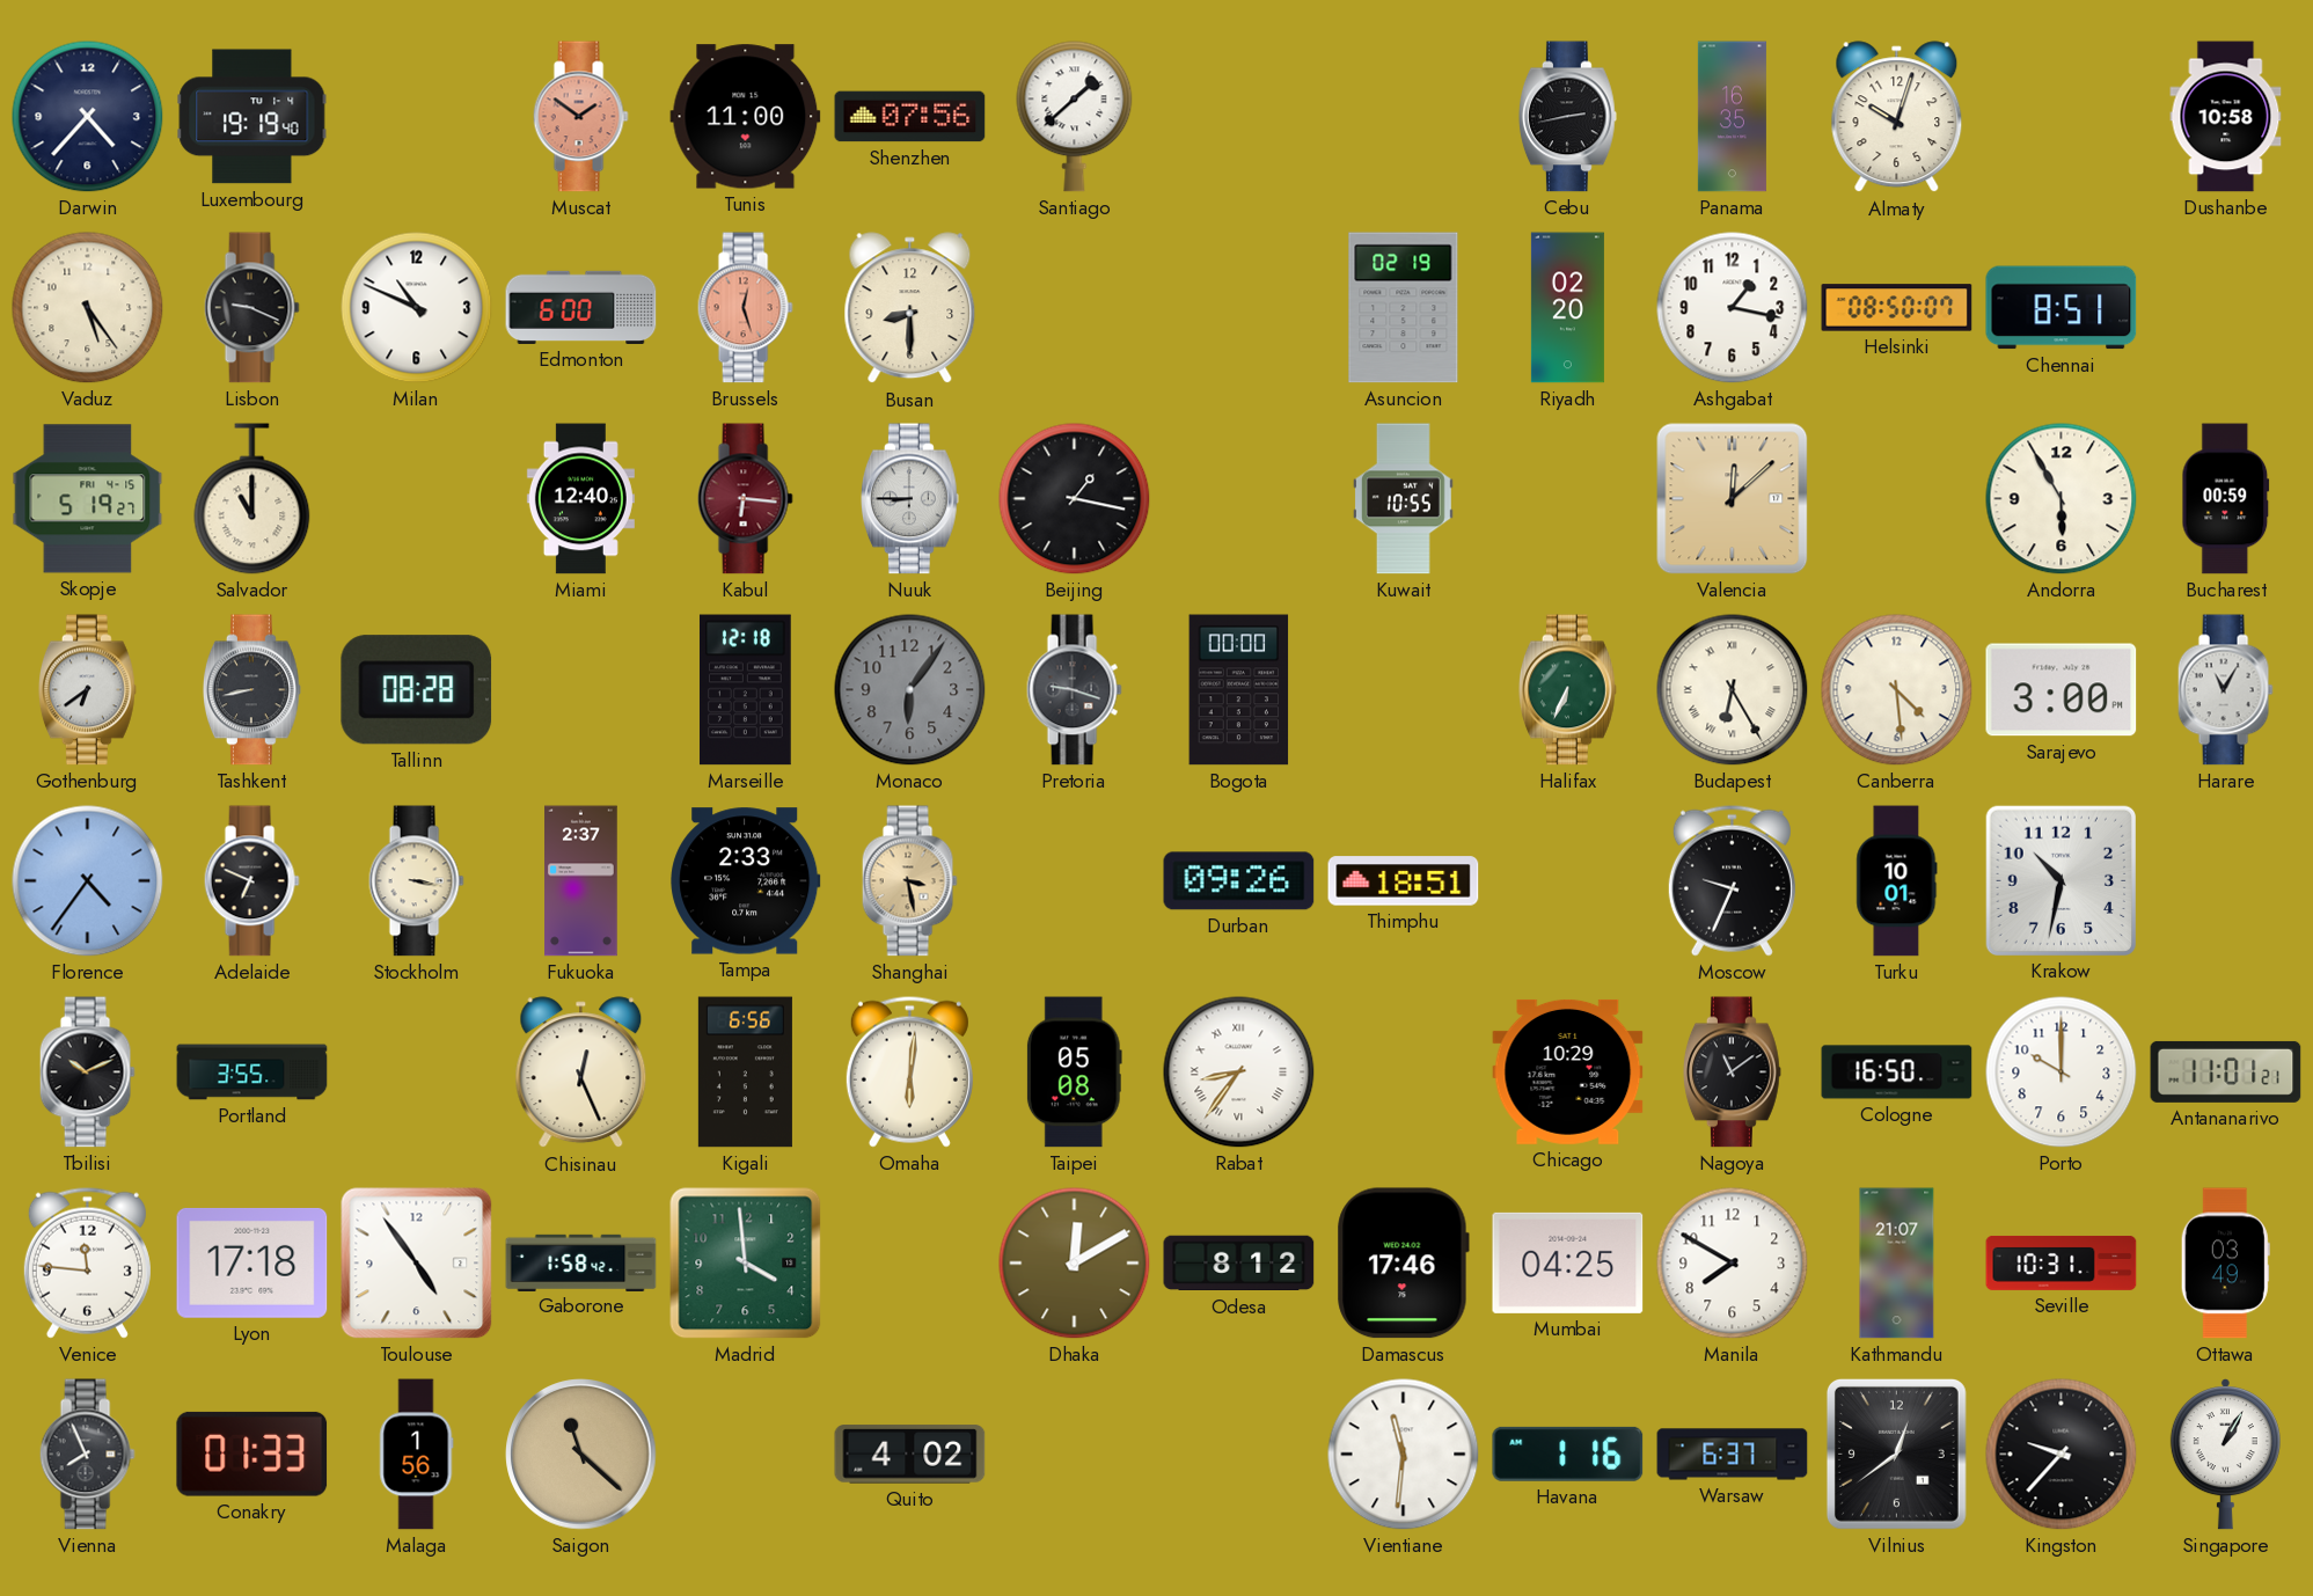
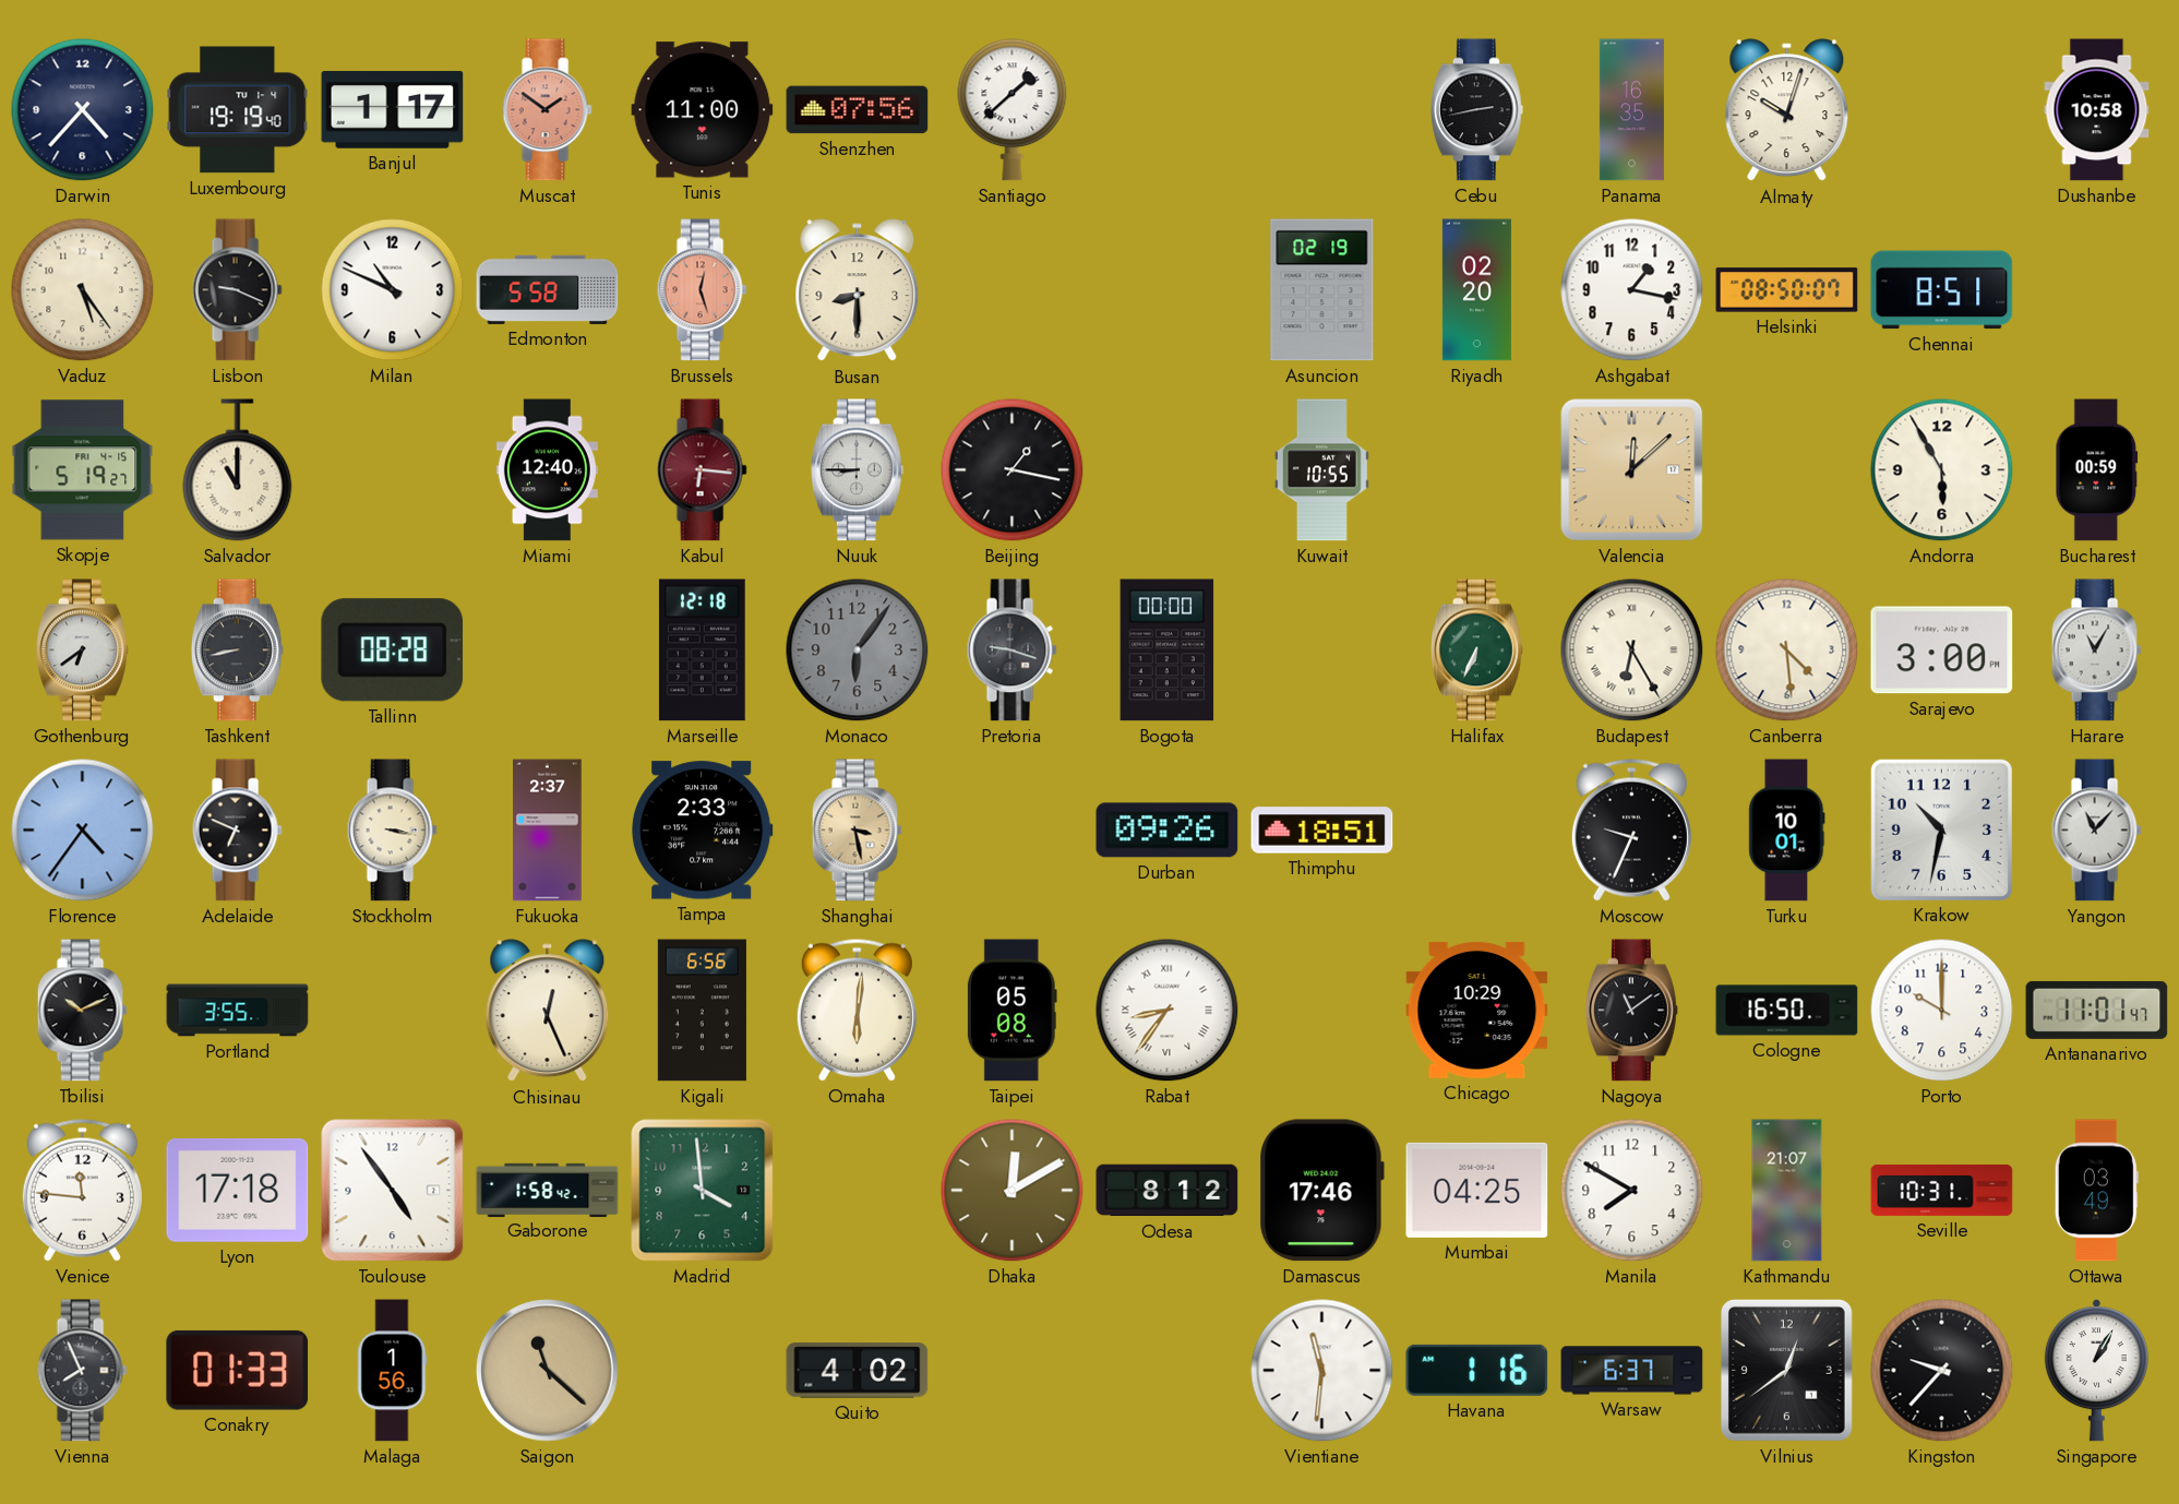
Banjul: none -> 1:17 (393, 110)
Edmonton: 6:00 -> 5:58 (548, 289)
Yangon: none -> 11:07 (2096, 831)
Antananarivo: 11:01:21 -> 11:01:47 (2097, 1010)
